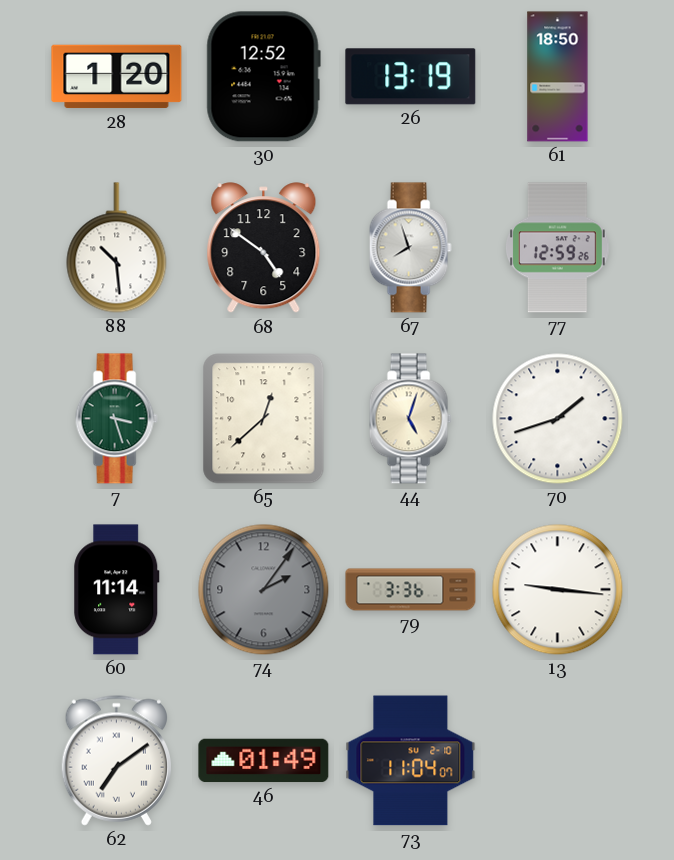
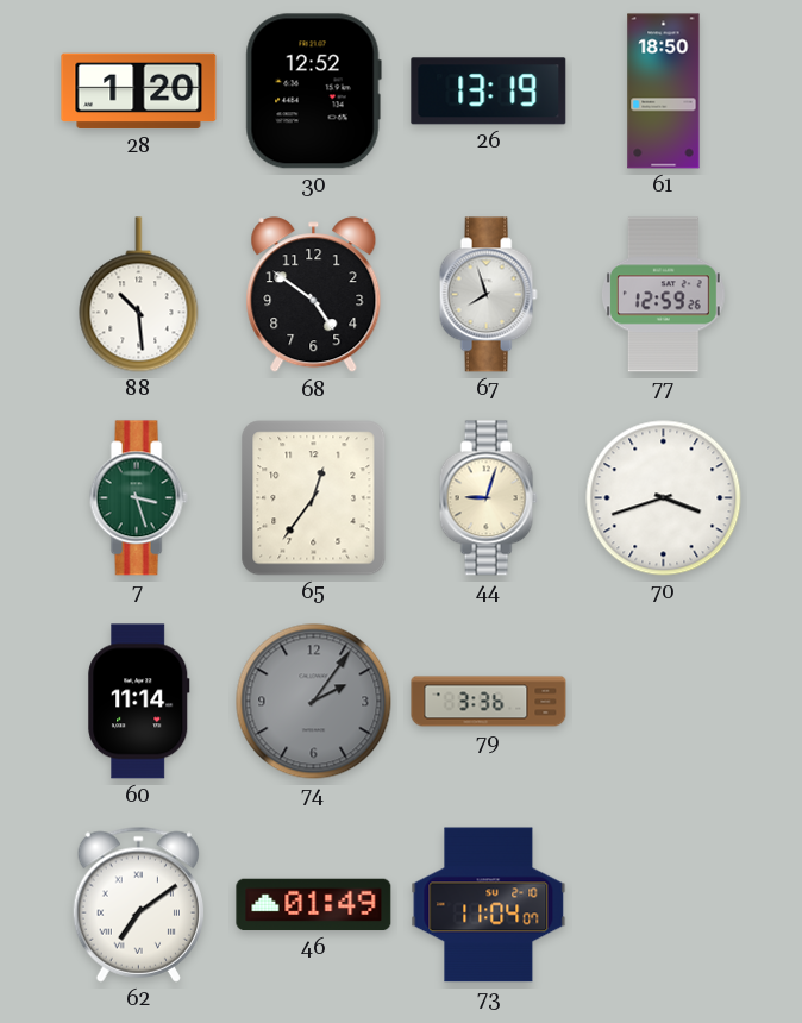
65: 12:38 -> 12:36 (314, 498)
44: 5:03 -> 9:03 (488, 498)
70: 1:42 -> 3:42 (664, 498)
13: 9:16 -> none (558, 590)
